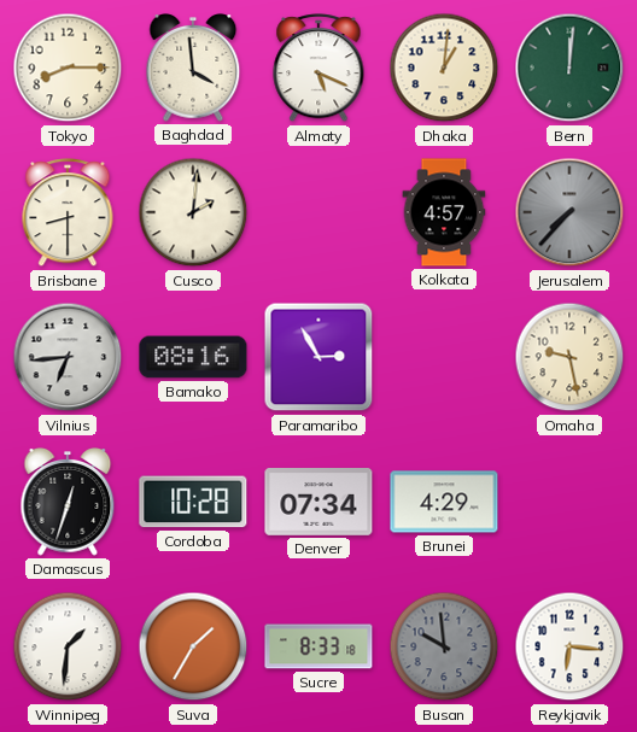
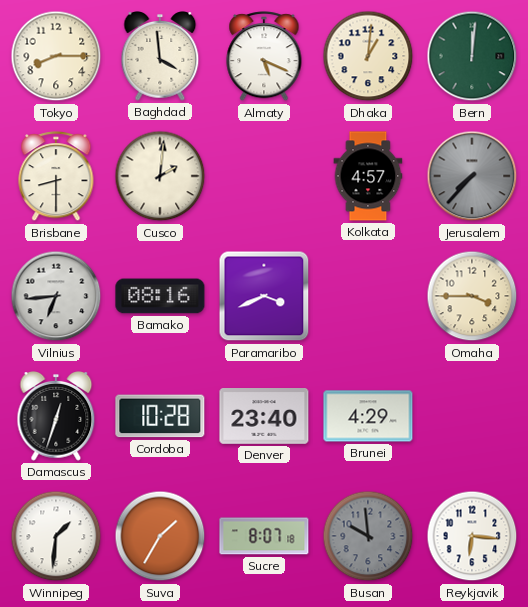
Paramaribo: 2:55 -> 3:41 (264, 296)
Omaha: 9:28 -> 3:45 (472, 296)
Denver: 07:34 -> 23:40 (264, 417)
Sucre: 8:33 -> 8:07 (264, 536)
